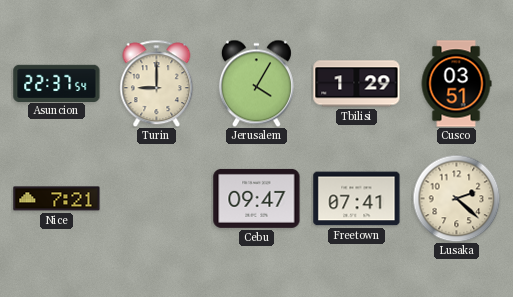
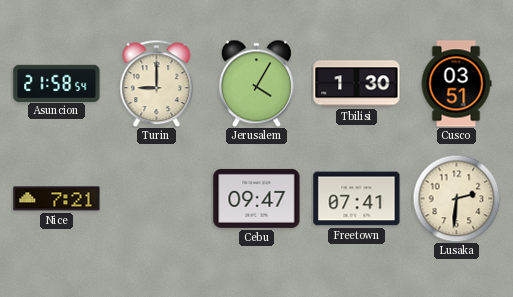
Asuncion: 22:37 -> 21:58 (57, 83)
Tbilisi: 1:29 -> 1:30 (357, 84)
Lusaka: 2:22 -> 2:31 (456, 198)
